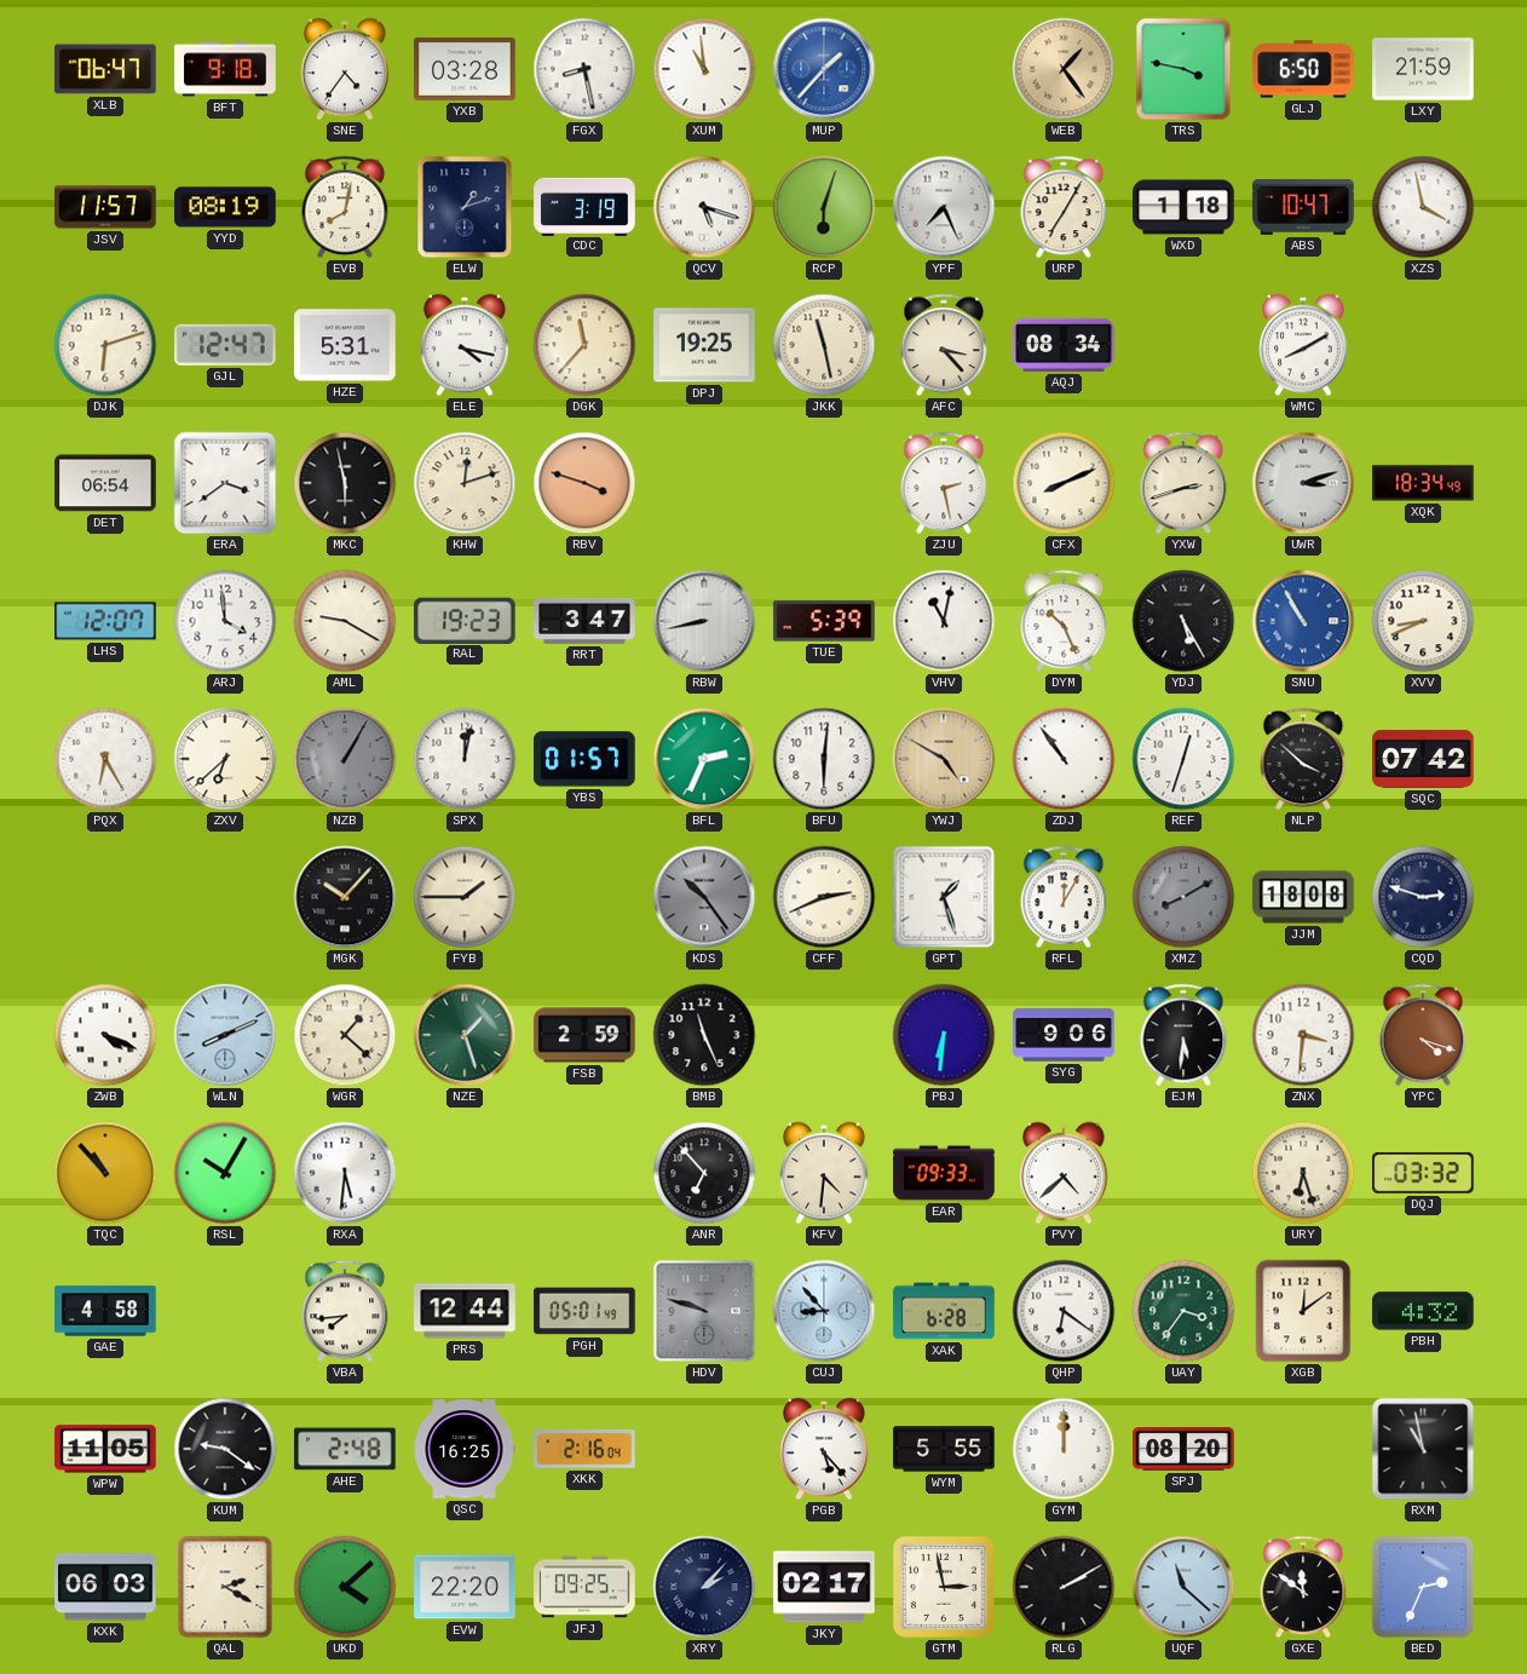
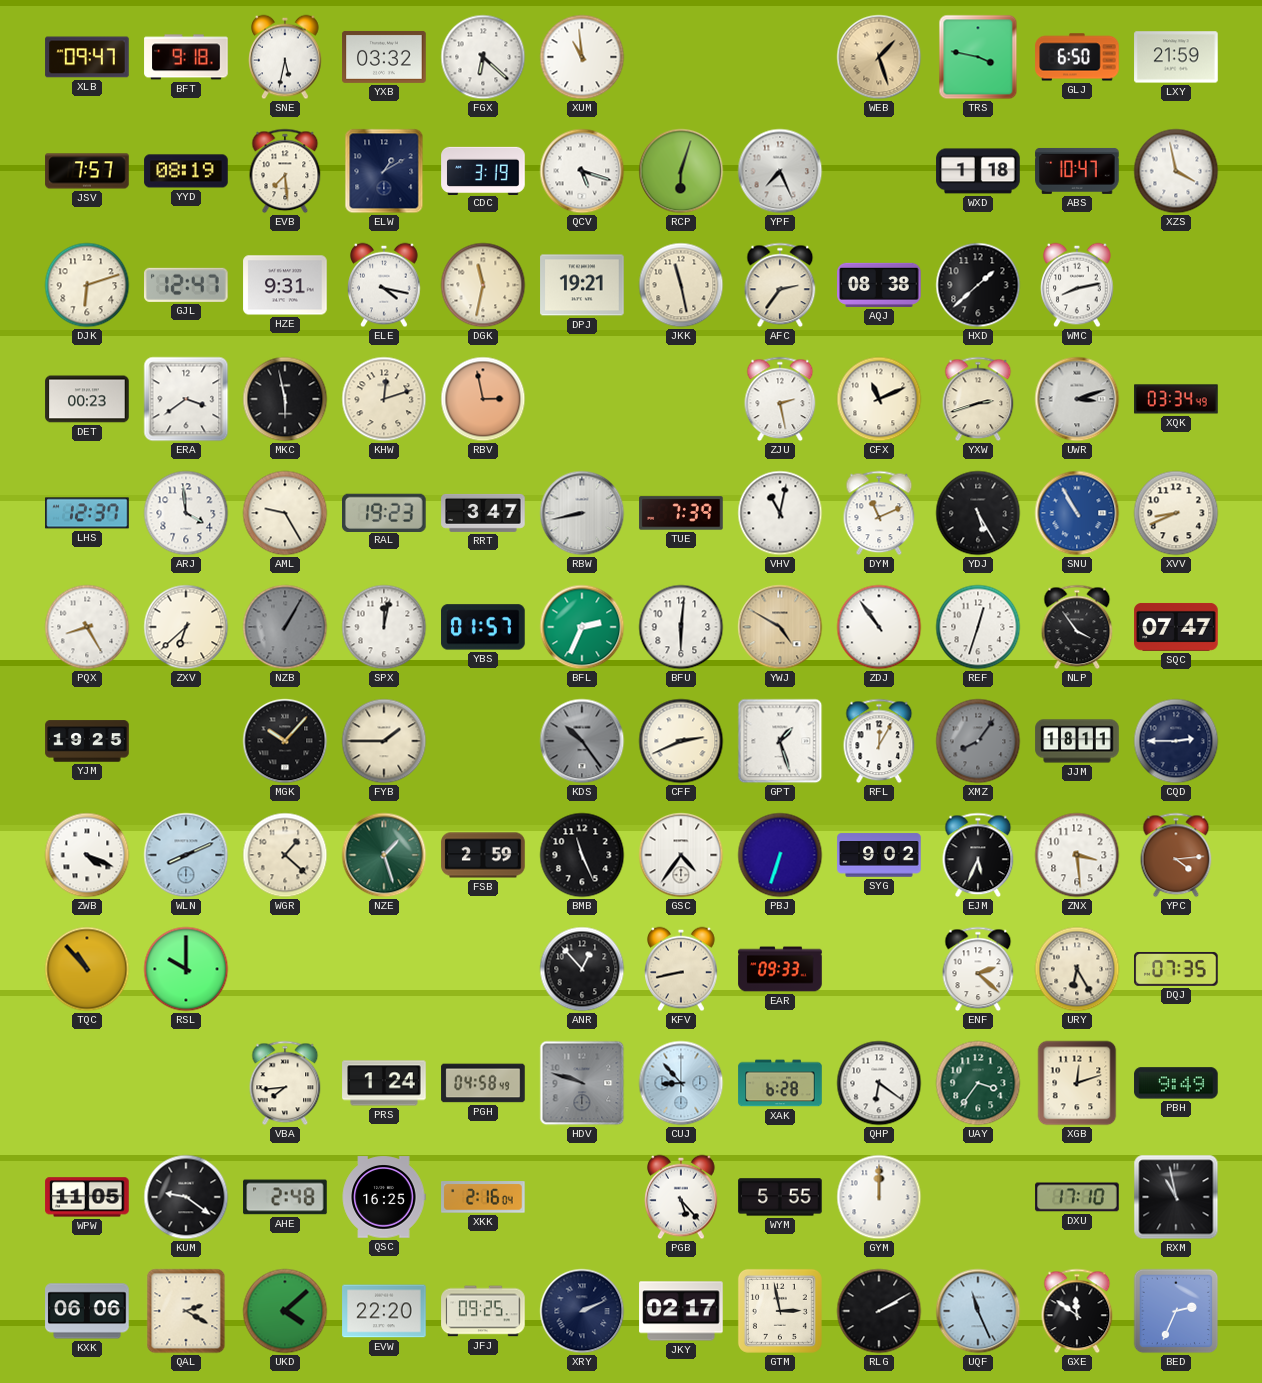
XLB: 06:47 -> 09:47 (87, 57)
SNE: 4:36 -> 5:32 (285, 57)
YXB: 03:28 -> 03:32 (384, 57)
FGX: 8:28 -> 6:22 (483, 57)
MUP: 1:37 -> none (824, 69)
WEB: 1:24 -> 1:27 (879, 57)
JSV: 11:57 -> 7:57 (87, 171)
EVB: 8:02 -> 7:29 (285, 171)
ELW: 1:12 -> 1:10 (384, 171)
URP: 7:05 -> none (1064, 207)
HZE: 5:31 -> 9:31 (285, 285)
DGK: 11:37 -> 11:32 (483, 285)
DPJ: 19:25 -> 19:21 (582, 285)
AFC: 3:23 -> 2:36 (780, 285)
AQJ: 08:34 -> 08:38 (879, 285)
HXD: none -> 1:38 (978, 285)
WMC: 8:10 -> 8:13 (1077, 285)
DET: 06:54 -> 00:23 (87, 399)
RBV: 3:48 -> 2:58 (483, 399)
CFX: 8:11 -> 11:11 (879, 399)
XQK: 18:34 -> 03:34 (1176, 399)
LHS: 12:07 -> 12:37 (87, 513)
AML: 9:20 -> 9:25 (285, 513)
TUE: 5:39 -> 7:39 (681, 513)
DYM: 10:26 -> 11:11 (879, 513)
PQX: 6:25 -> 8:25 (87, 627)
NLP: 3:52 -> 3:54 (1077, 627)
SQC: 07:42 -> 07:47 (1176, 627)
YJM: none -> 19:25 (87, 741)
XMZ: 8:10 -> 8:06 (978, 741)
JJM: 18:08 -> 18:11 (1077, 741)
CQD: 2:48 -> 2:45 (1176, 741)
GSC: none -> 4:36 (681, 855)
PBJ: 6:31 -> 6:33 (780, 855)
SYG: 9:06 -> 9:02 (879, 855)
EJM: 5:31 -> 5:34 (978, 855)
ZNX: 3:31 -> 3:29 (1077, 855)
YPC: 4:18 -> 4:14 (1176, 855)
RSL: 10:05 -> 10:00 (186, 969)
RXA: 5:31 -> none (345, 1173)
ANR: 6:53 -> 12:53 (582, 969)
KFV: 4:31 -> 8:43 (681, 969)
PVY: 4:38 -> none (1064, 1173)
ENF: none -> 2:22 (978, 969)
URY: 6:27 -> 6:25 (1077, 969)
DQJ: 03:32 -> 07:35 (1176, 969)
GAE: 4:58 -> none (105, 1311)
PRS: 12:44 -> 1:24 (384, 1083)
PGH: 05:01 -> 04:58 (483, 1083)
XGB: 12:09 -> 12:12 (1077, 1083)
PBH: 4:32 -> 9:49 (1176, 1083)
SPJ: 08:20 -> none (1183, 1449)
DXU: none -> 17:10 (1077, 1197)
KXK: 06:03 -> 06:06 (87, 1311)
XRY: 2:07 -> 2:11 (582, 1311)
UQF: 11:22 -> 11:26 (978, 1311)
